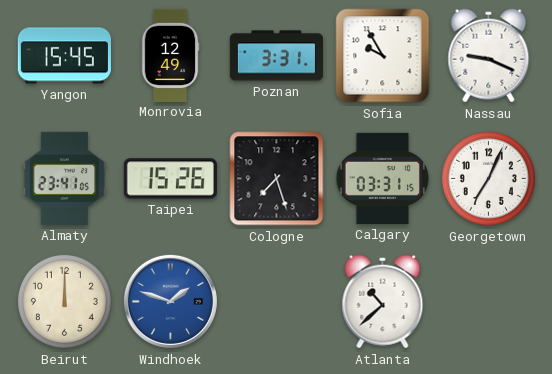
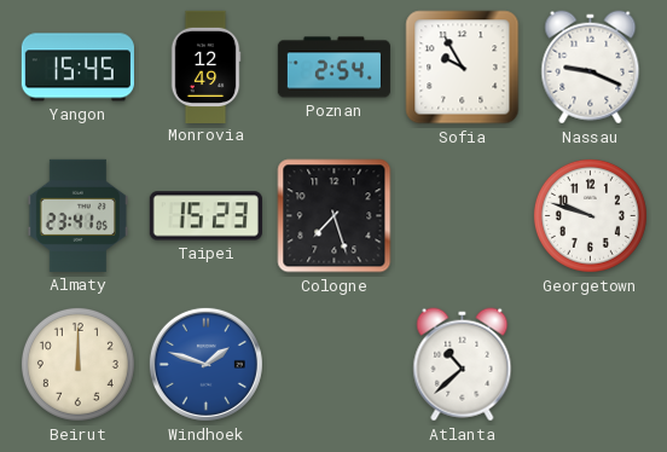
Poznan: 3:31 -> 2:54 (333, 68)
Taipei: 15:26 -> 15:23 (205, 216)
Calgary: 03:31 -> none (382, 178)
Georgetown: 7:04 -> 9:48 (590, 215)
